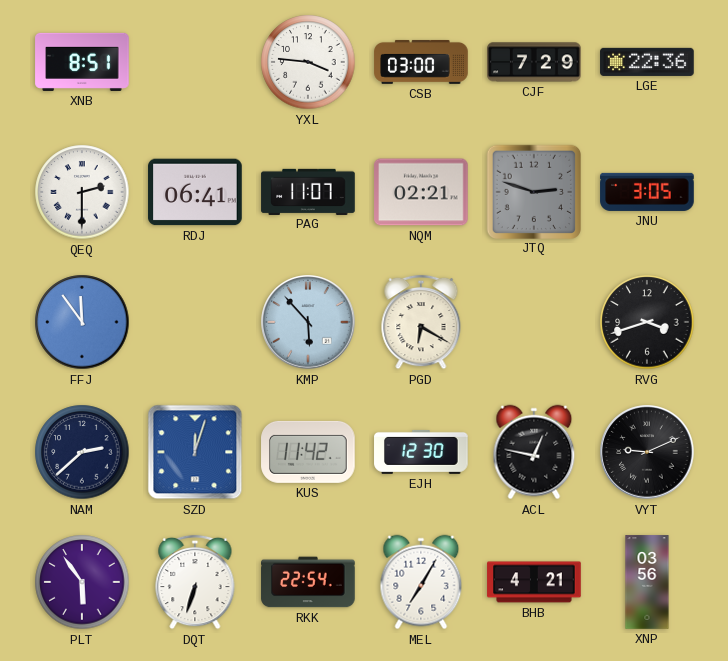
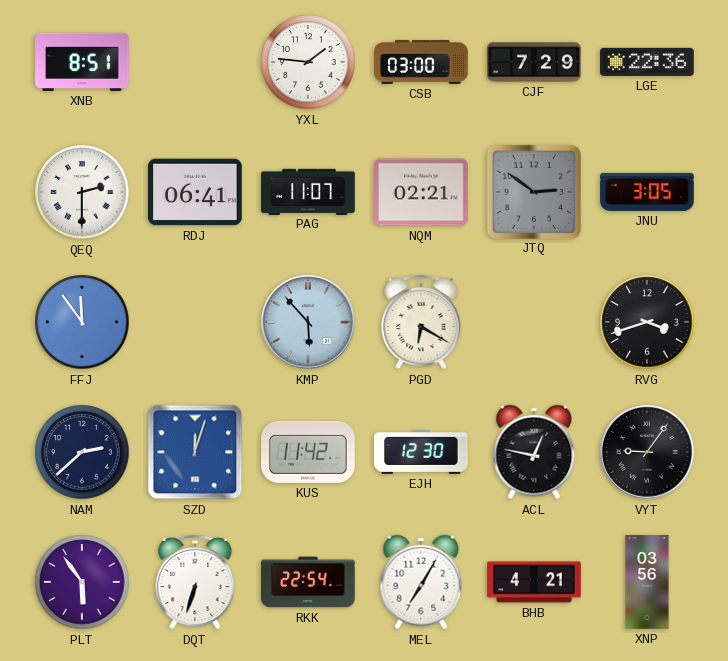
YXL: 3:46 -> 1:46 (308, 62)
JTQ: 2:48 -> 2:51 (533, 191)
VYT: 9:11 -> 9:06 (647, 452)
